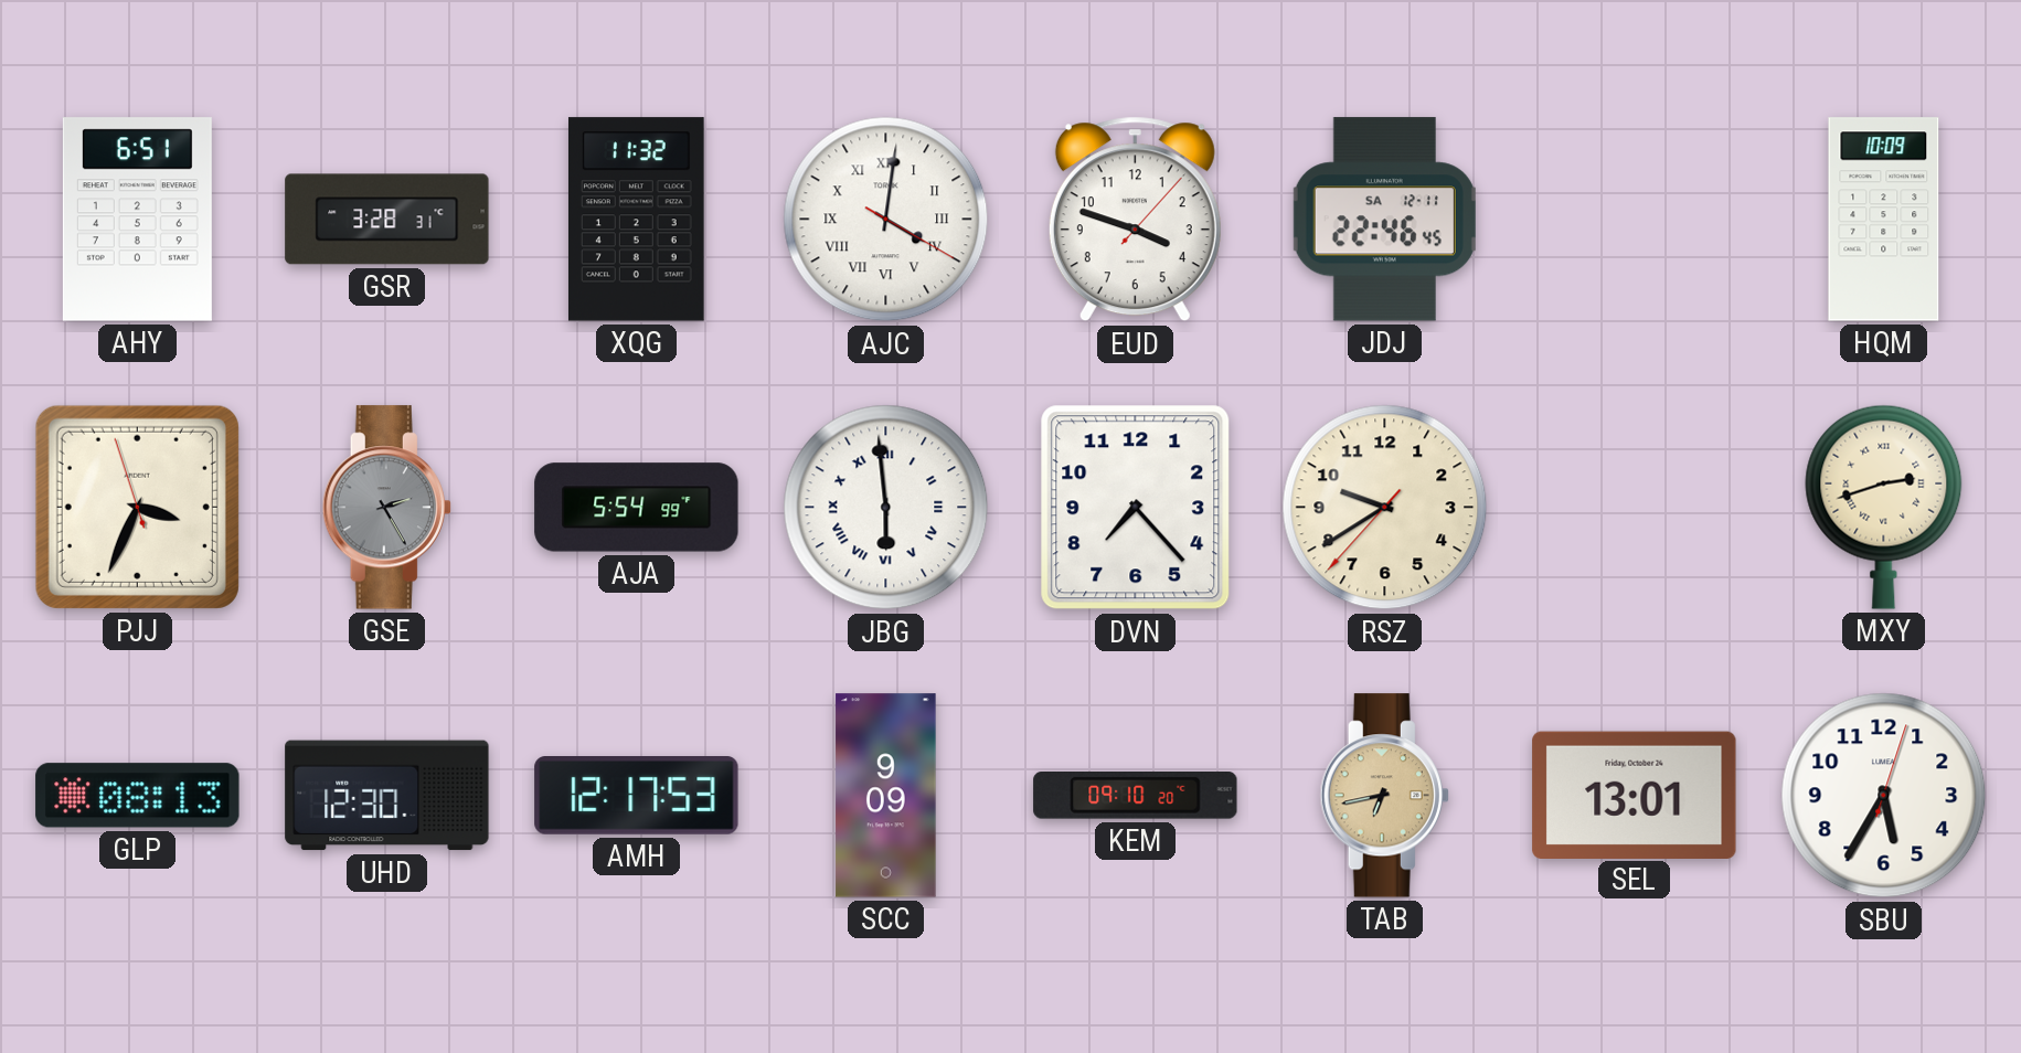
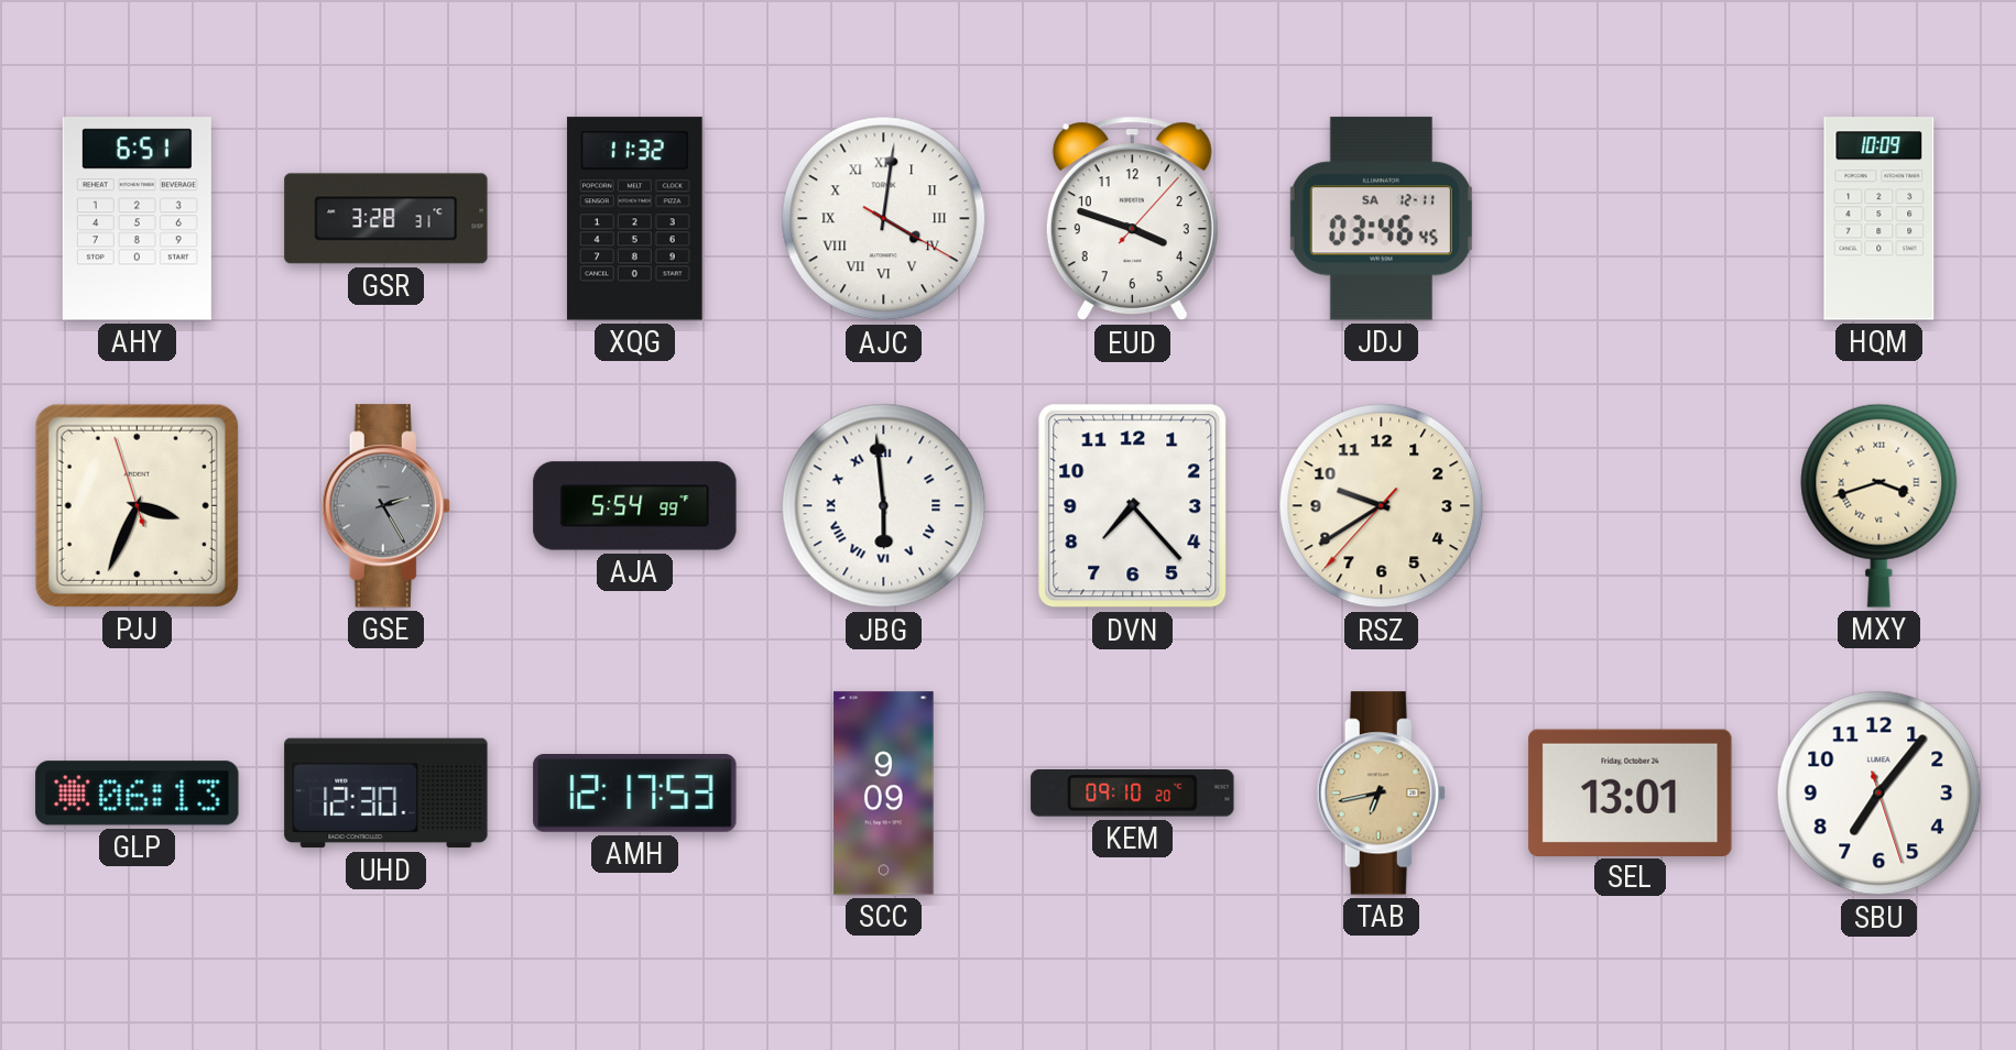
JDJ: 22:46 -> 03:46 (1381, 219)
MXY: 2:42 -> 3:42 (1879, 505)
GLP: 08:13 -> 06:13 (138, 794)
SBU: 5:35 -> 7:06 (1879, 794)
